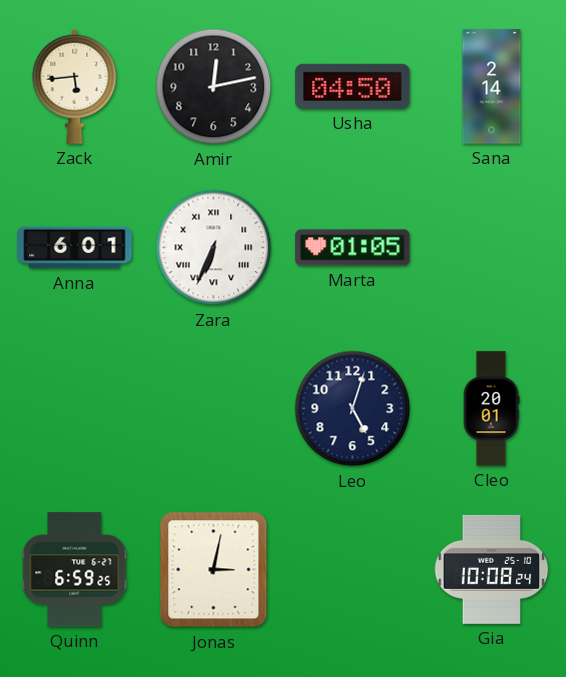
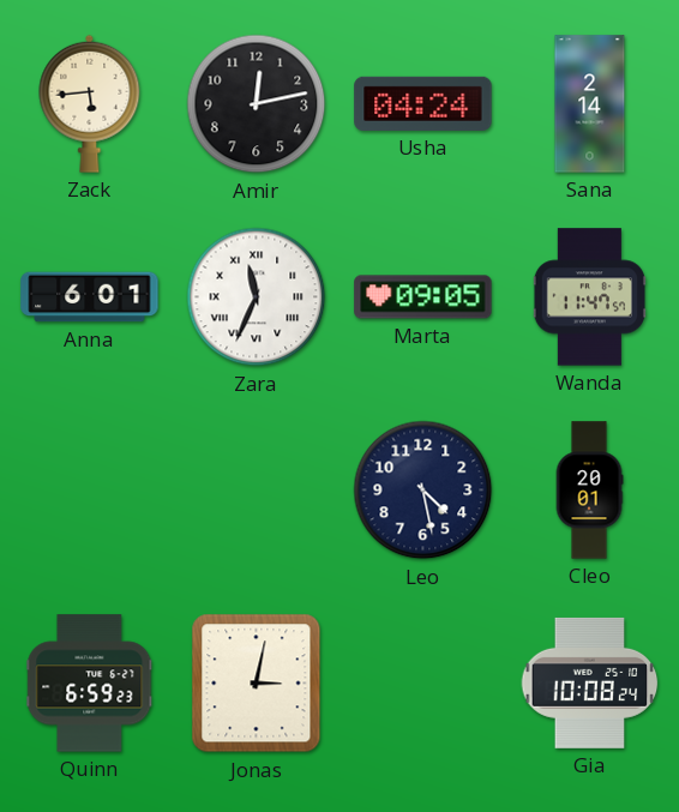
Usha: 04:50 -> 04:24 (423, 103)
Zara: 6:34 -> 11:34 (257, 297)
Marta: 01:05 -> 09:05 (423, 297)
Wanda: none -> 11:47 (589, 297)
Leo: 5:03 -> 4:28 (423, 491)
Quinn: 6:59:25 -> 6:59:23 (90, 684)
